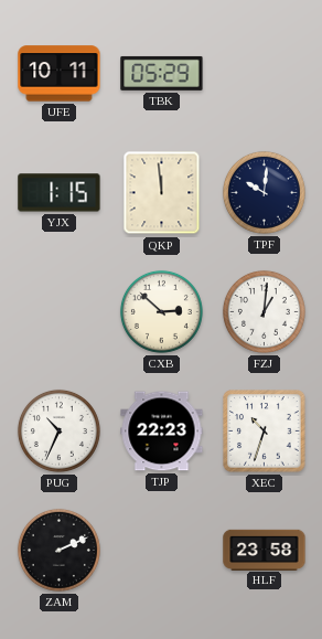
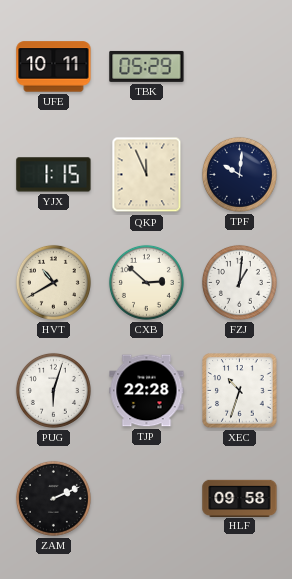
QKP: 11:59 -> 11:56 (147, 175)
HVT: none -> 10:40 (53, 282)
PUG: 10:34 -> 6:03 (53, 390)
TJP: 22:23 -> 22:28 (147, 391)
HLF: 23:58 -> 09:58 (240, 498)
